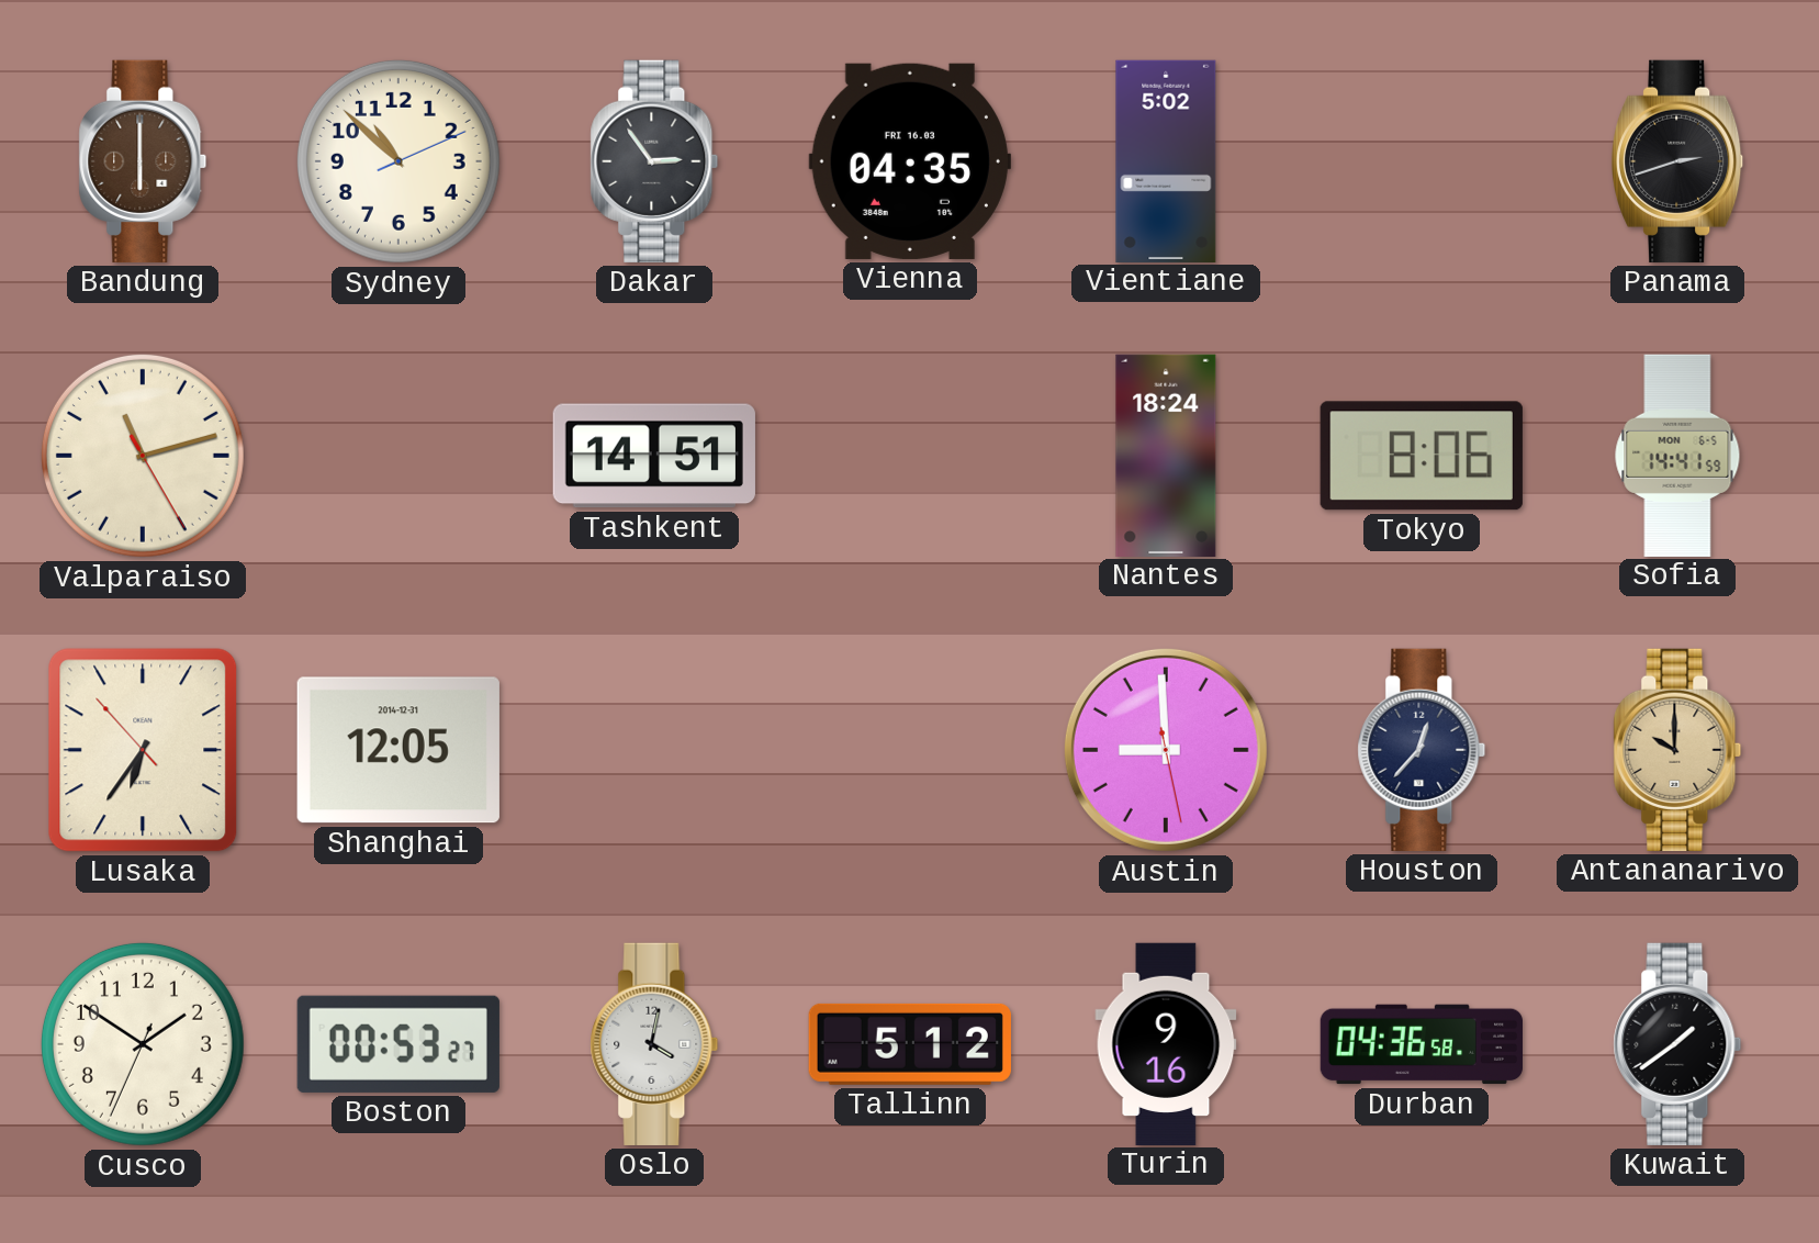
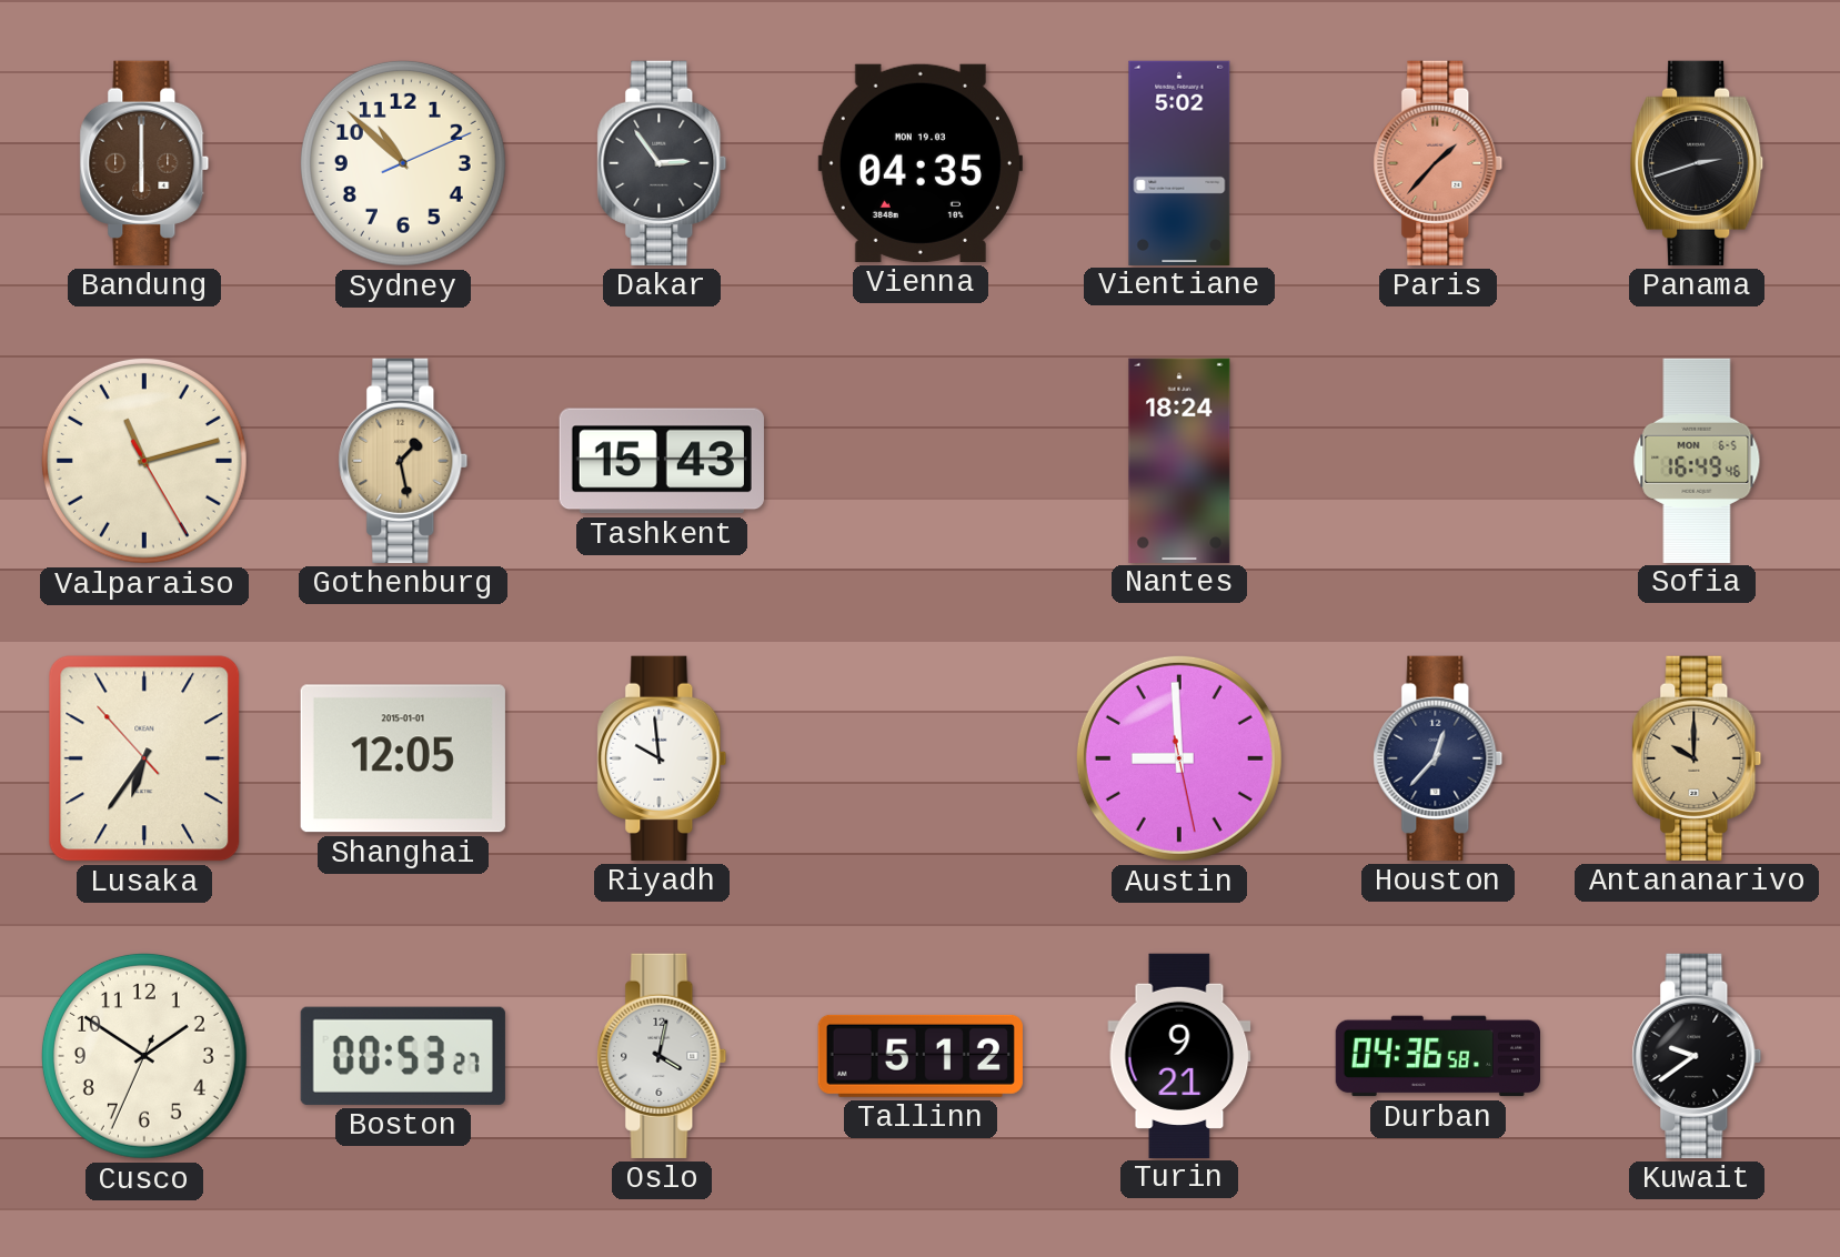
Vienna date: FRI 16.03 -> MON 19.03 (921, 163)
Paris: none -> 1:37 (1438, 163)
Gothenburg: none -> 1:28 (403, 461)
Tashkent: 14:51 -> 15:43 (662, 461)
Tokyo: 8:06 -> none (1422, 456)
Sofia: 14:41 -> 16:49 (1697, 460)
Shanghai date: 2014-12-31 -> 2015-01-01 (403, 758)
Riyadh: none -> 9:59 (662, 758)
Turin: 9:16 -> 9:21 (1179, 1055)
Kuwait: 1:39 -> 9:39 (1697, 1056)
